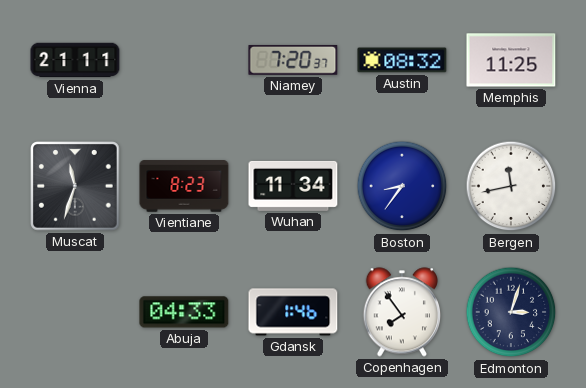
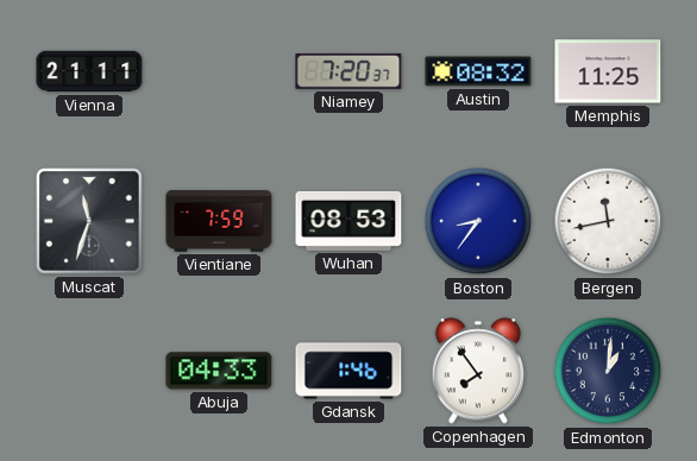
Vientiane: 8:23 -> 7:59 (219, 221)
Wuhan: 11:34 -> 08:53 (348, 221)
Edmonton: 3:03 -> 1:01 (608, 371)
